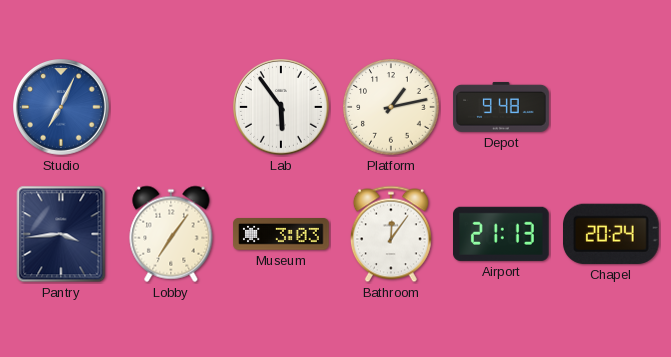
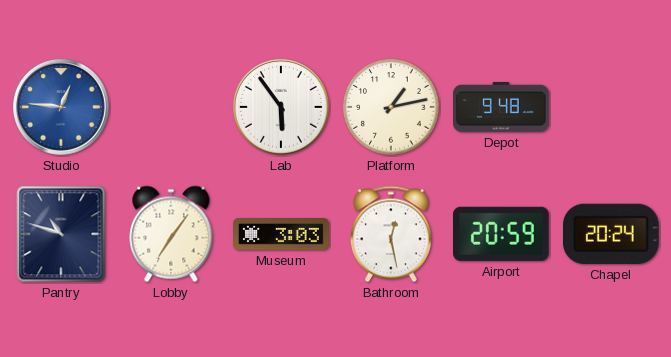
Studio: 7:04 -> 12:46 (62, 108)
Pantry: 3:44 -> 10:48 (61, 234)
Bathroom: 12:06 -> 12:28 (391, 234)
Airport: 21:13 -> 20:59 (502, 234)
